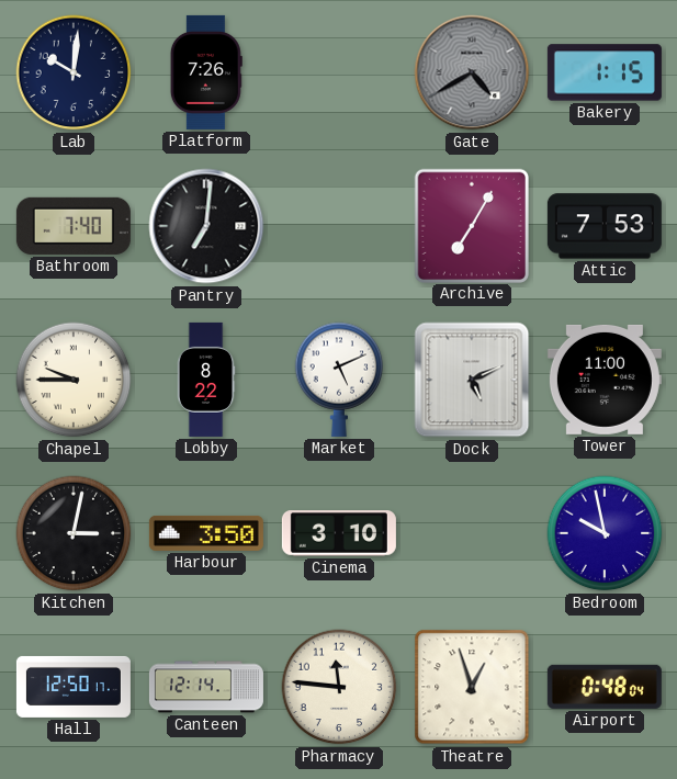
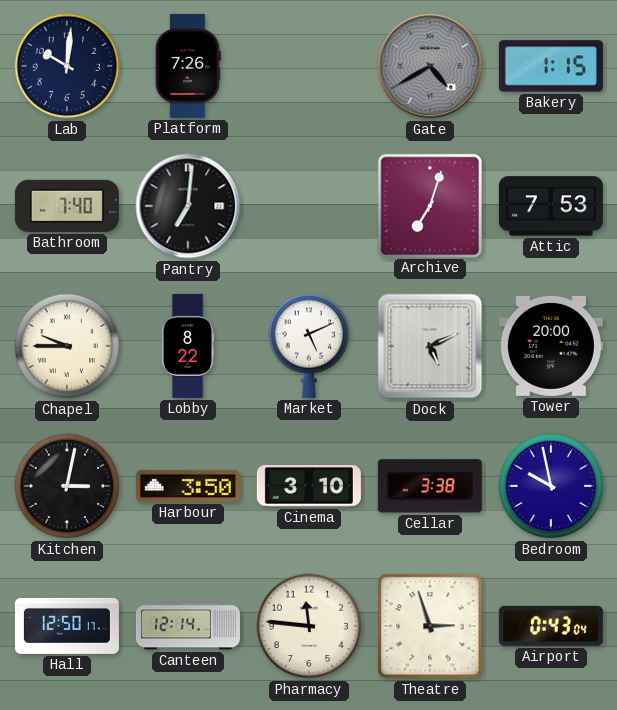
Archive: 7:05 -> 7:03 (429, 205)
Tower: 11:00 -> 20:00 (551, 346)
Cellar: none -> 3:38 (430, 486)
Theatre: 12:57 -> 2:57 (430, 626)
Airport: 0:48 -> 0:43 (551, 626)
